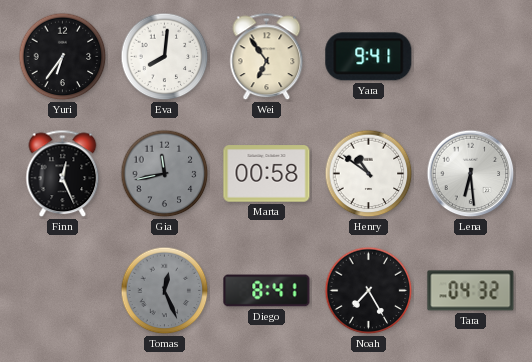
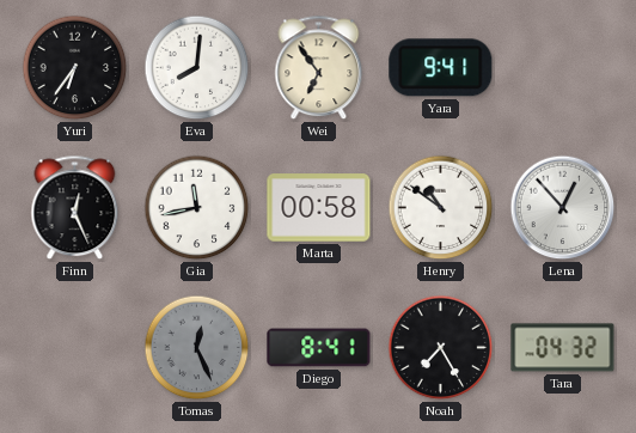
Gia dial: grey -> white (197, 208)
Lena: 6:29 -> 12:53 (563, 208)
